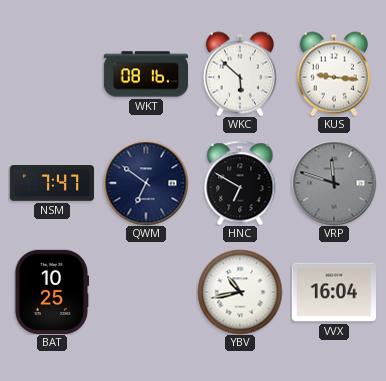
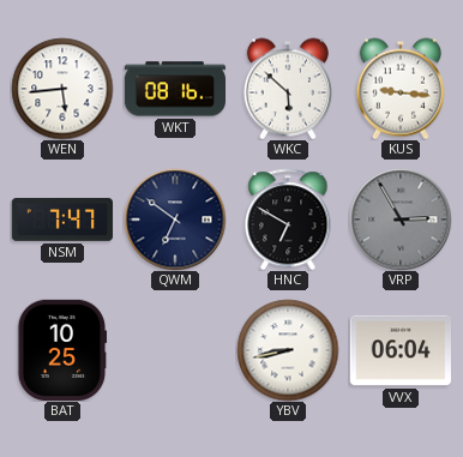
WEN: none -> 5:44 (62, 89)
VRP: 11:48 -> 2:55 (401, 220)
YBV: 10:43 -> 8:43 (288, 350)
VVX: 16:04 -> 06:04 (399, 350)
